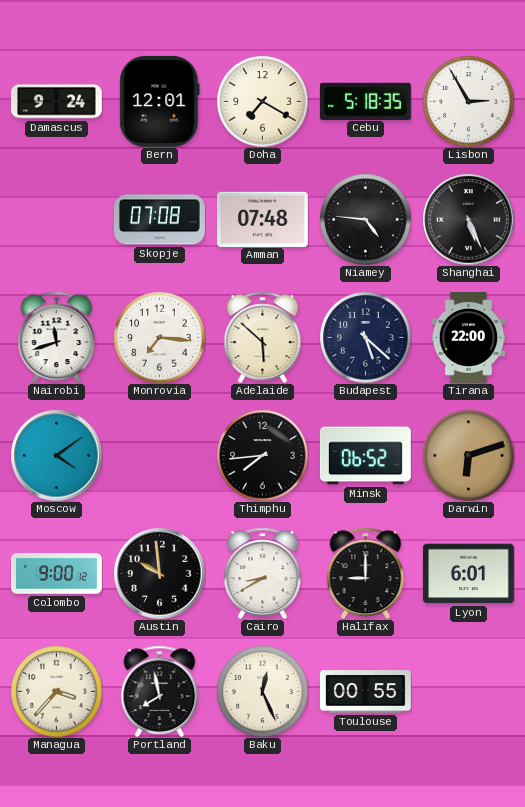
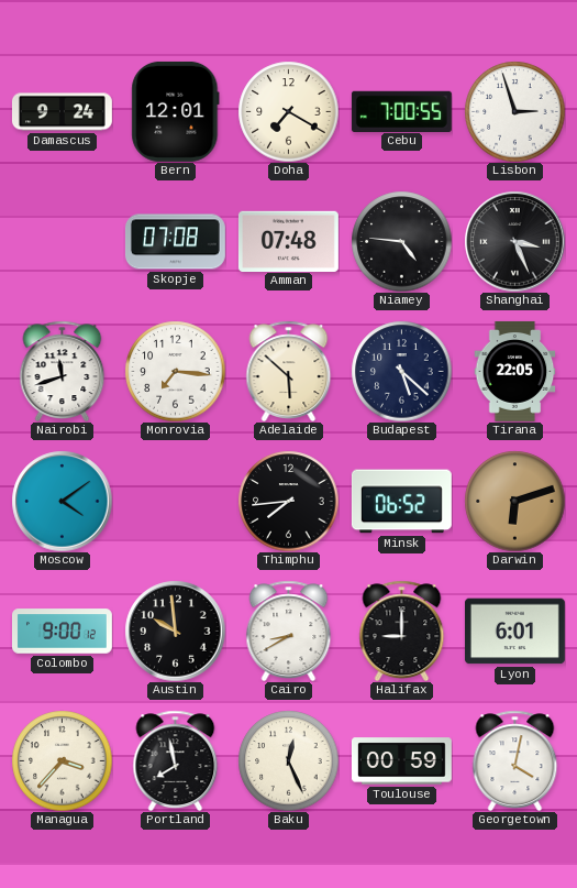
Cebu: 5:18 -> 7:00 (401, 111)
Lisbon: 2:55 -> 2:57 (514, 111)
Shanghai: 5:26 -> 3:26 (514, 241)
Tirana: 22:00 -> 22:05 (515, 371)
Toulouse: 00:55 -> 00:59 (401, 761)
Georgetown: none -> 4:02 (515, 760)
